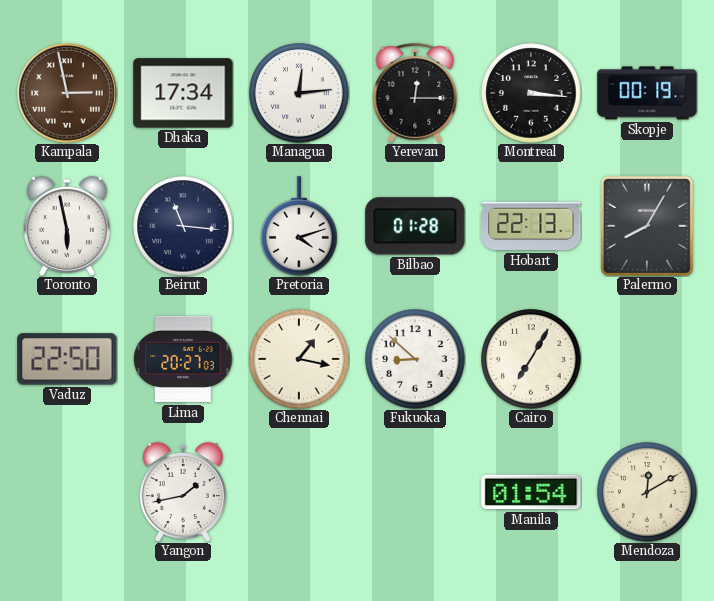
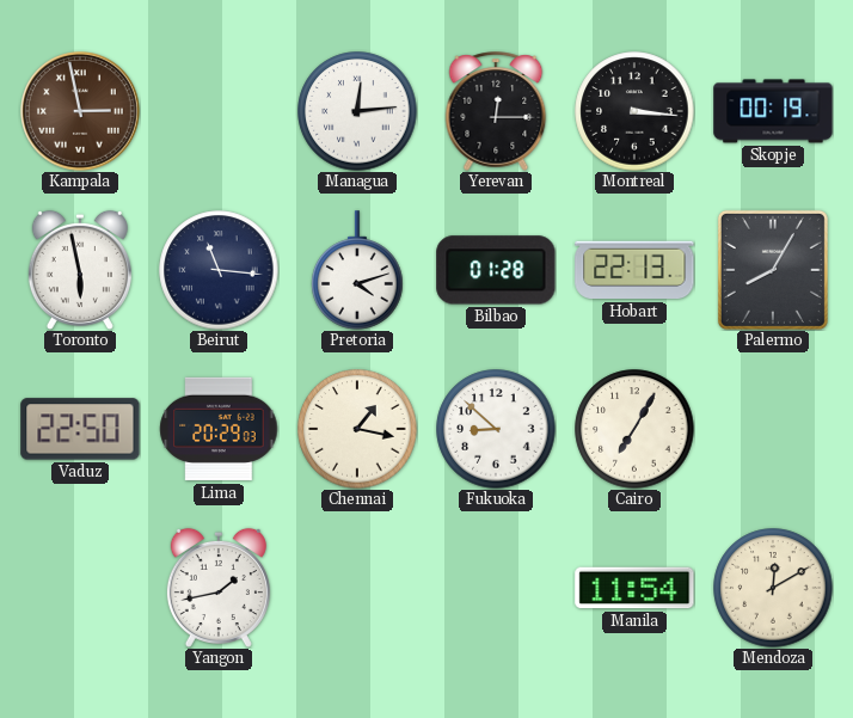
Dhaka: 17:34 -> none (183, 93)
Lima: 20:27 -> 20:29 (219, 429)
Manila: 01:54 -> 11:54 (634, 588)
